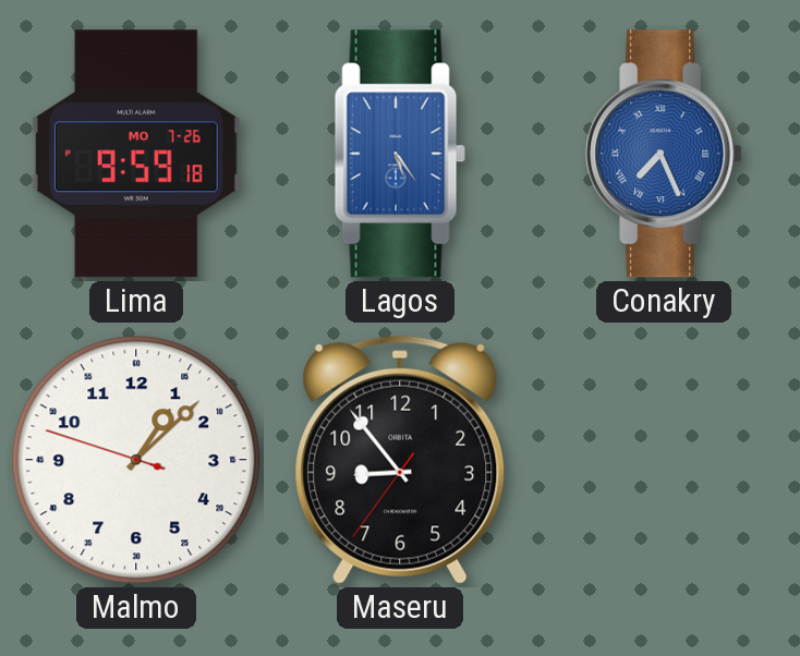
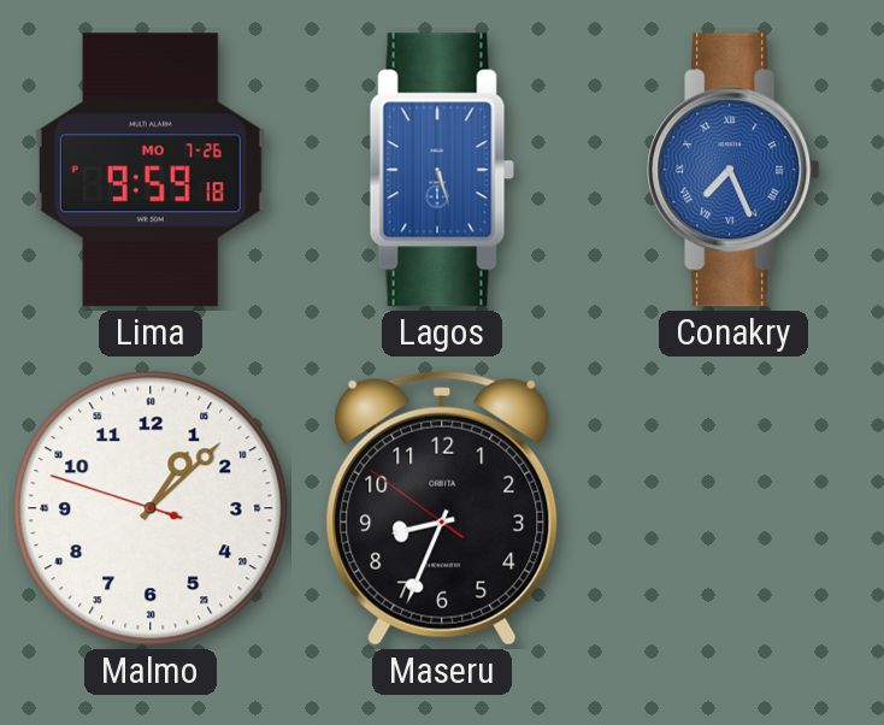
Lagos: 5:24 -> 5:27 (442, 170)
Maseru: 8:53 -> 8:33 (442, 508)
